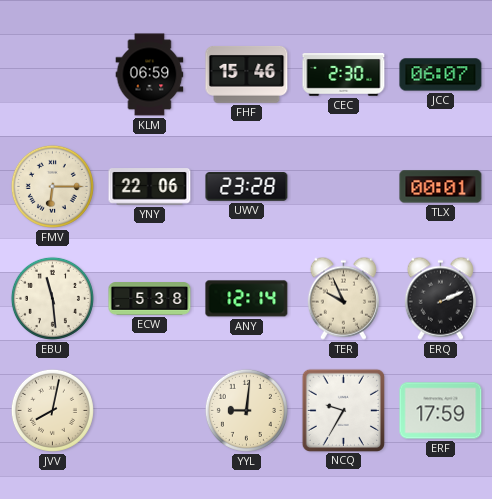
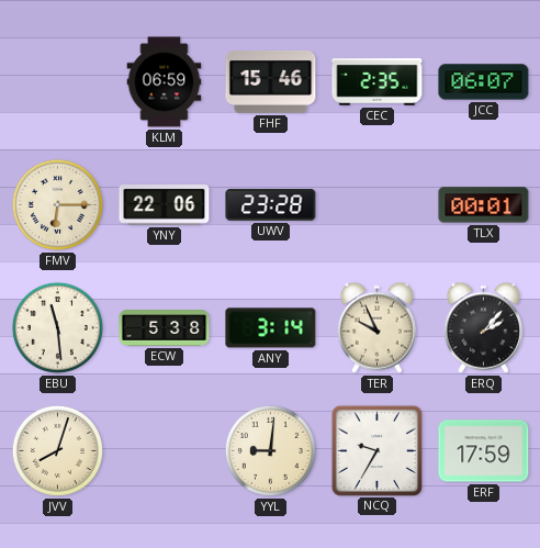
CEC: 2:30 -> 2:35 (378, 82)
ANY: 12:14 -> 3:14 (271, 328)
ERQ: 2:11 -> 2:07 (483, 327)
JVV: 8:02 -> 8:03 (57, 450)
